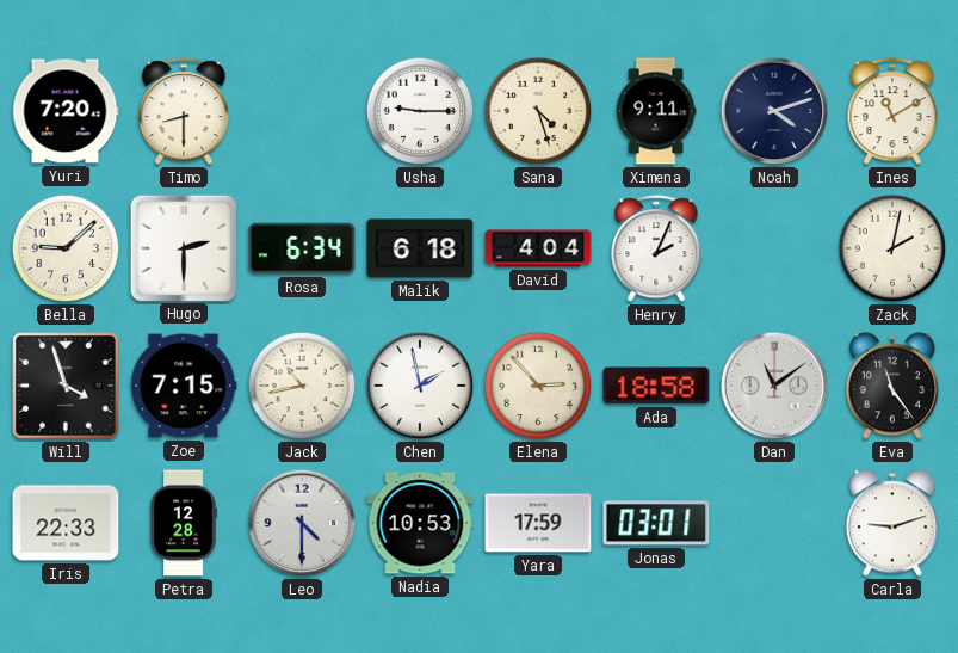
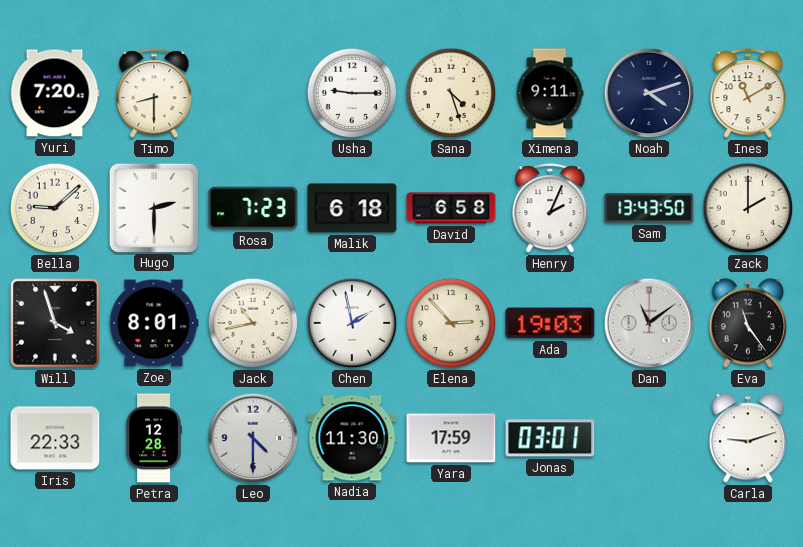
Rosa: 6:34 -> 7:23 (253, 208)
David: 4:04 -> 6:58 (451, 208)
Sam: none -> 13:43 (649, 208)
Zack: 2:02 -> 2:00 (748, 208)
Zoe: 7:15 -> 8:01 (154, 323)
Ada: 18:58 -> 19:03 (550, 323)
Nadia: 10:53 -> 11:30 (352, 438)
